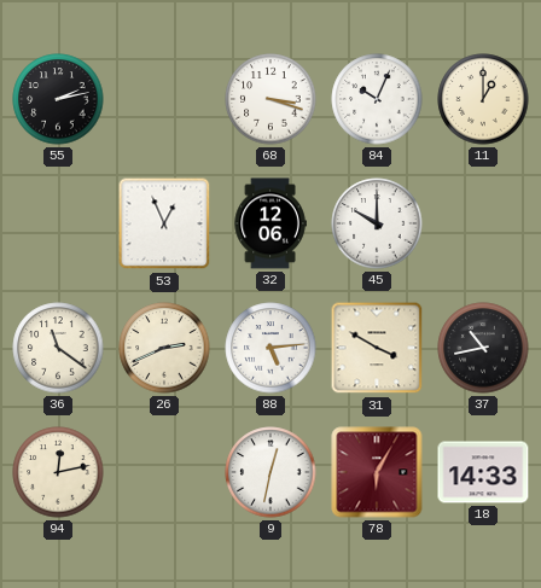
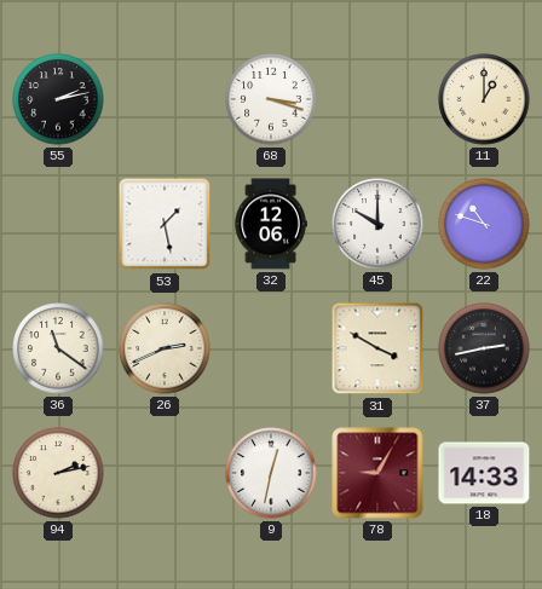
84: 10:04 -> none (377, 99)
53: 12:56 -> 1:28 (165, 224)
22: none -> 10:48 (484, 224)
88: 5:14 -> none (270, 348)
37: 10:43 -> 2:43 (484, 348)
94: 12:13 -> 2:13 (58, 473)
78: 6:05 -> 9:05 (377, 473)
